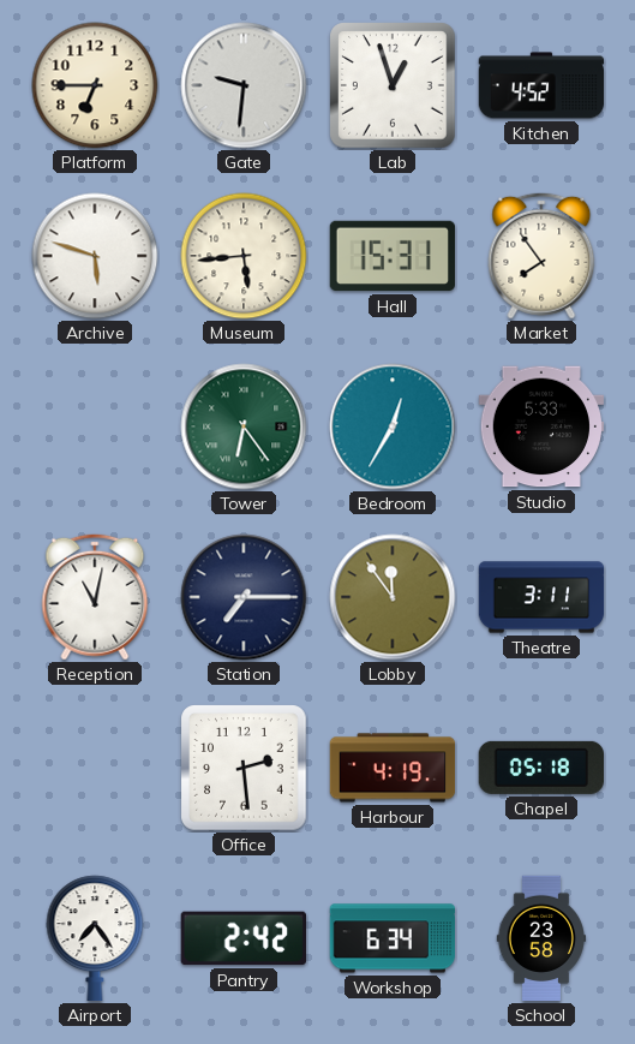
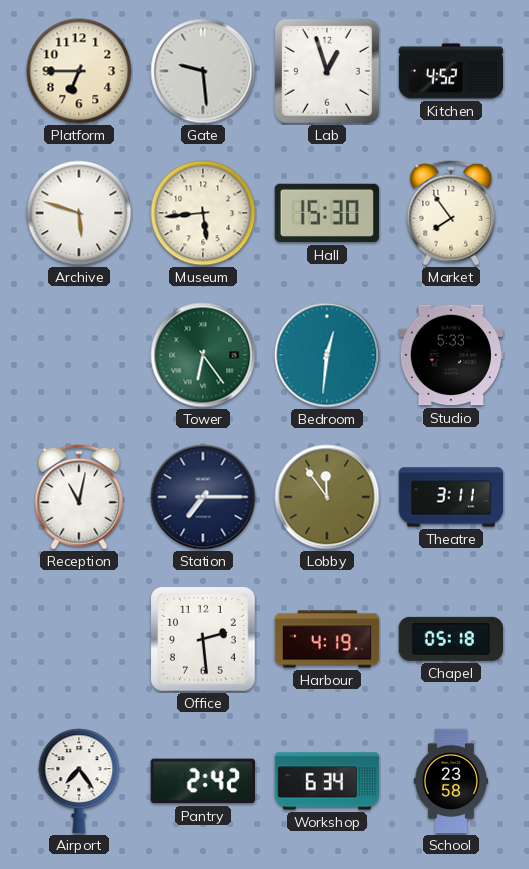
Gate: 9:31 -> 9:29 (203, 71)
Hall: 15:31 -> 15:30 (326, 213)
Bedroom: 12:35 -> 12:31 (327, 355)
